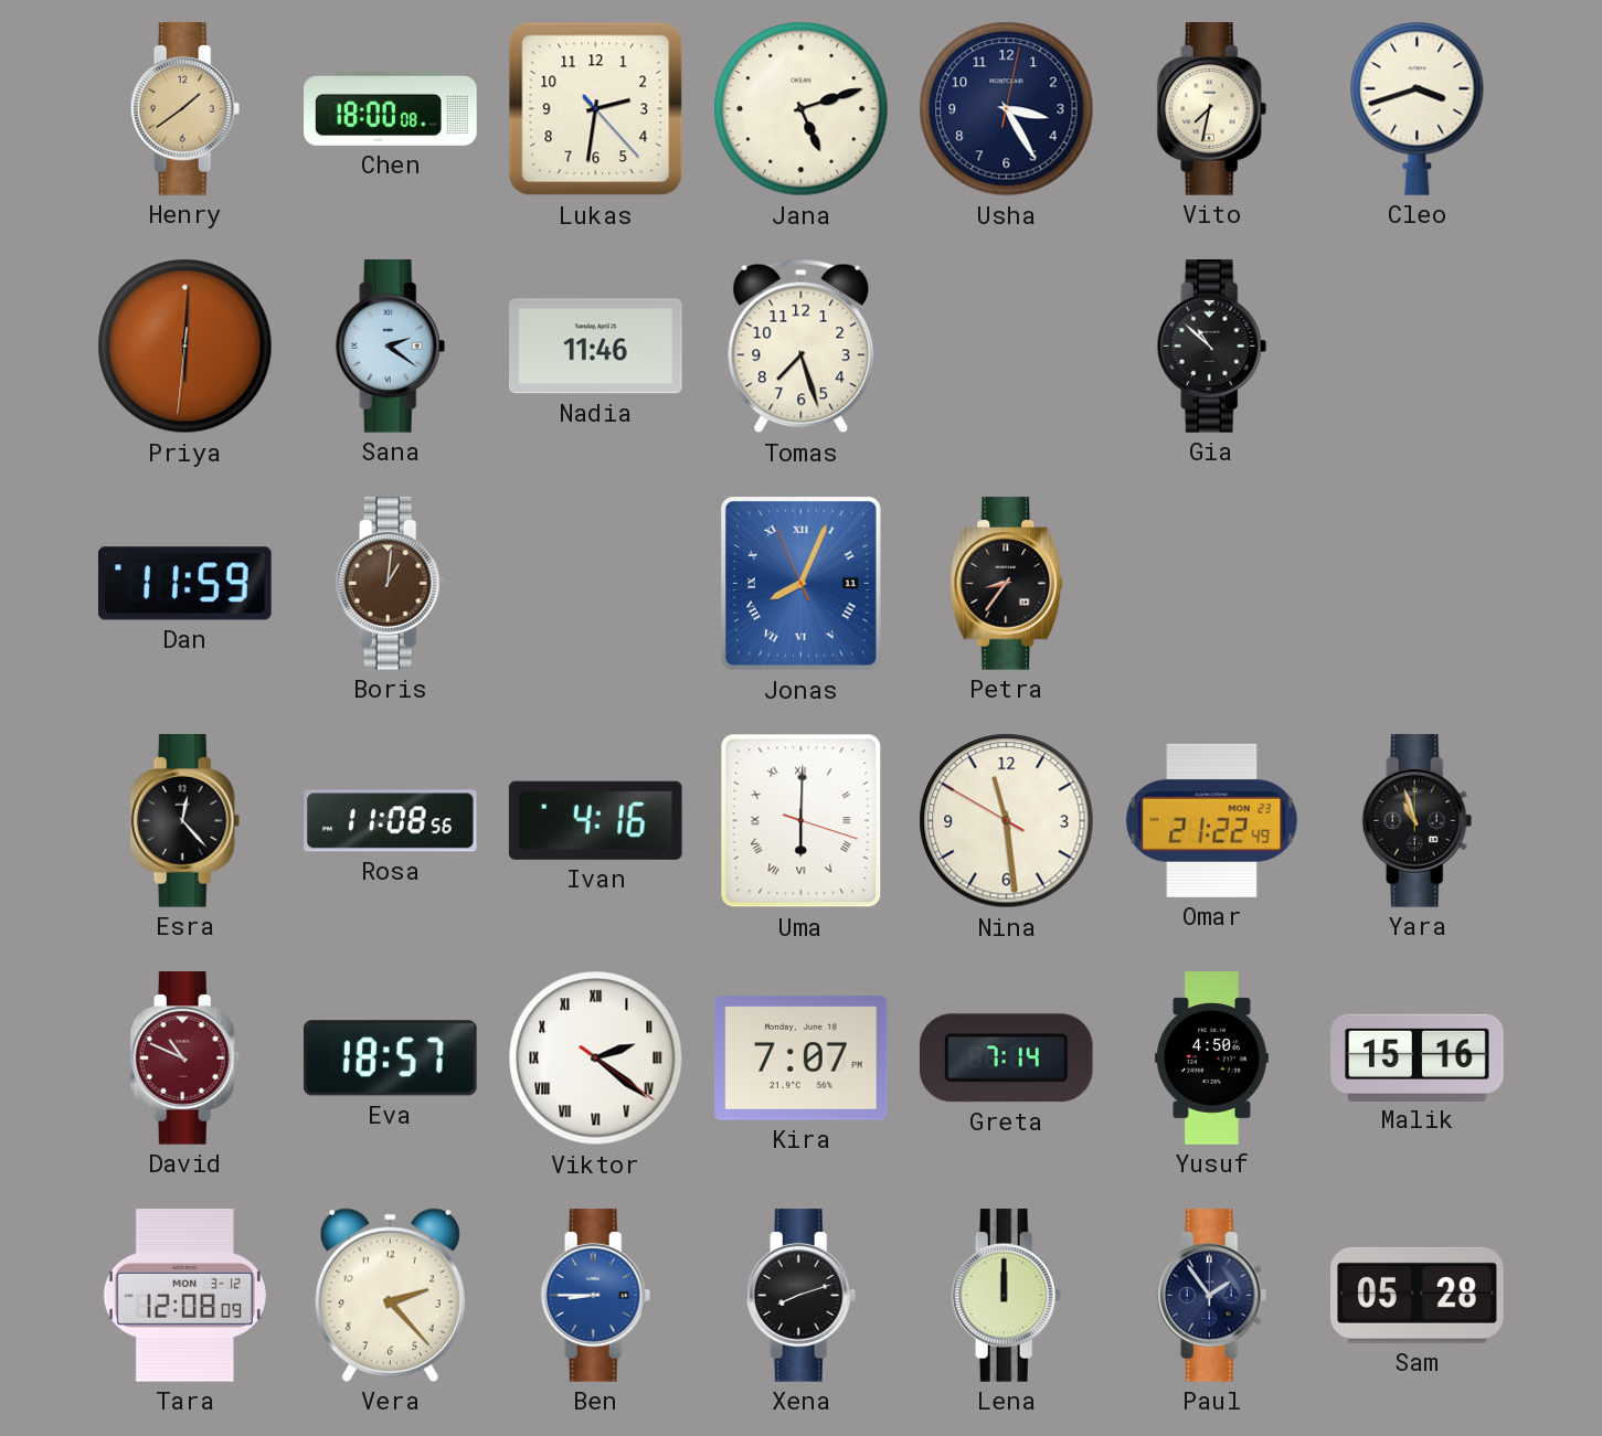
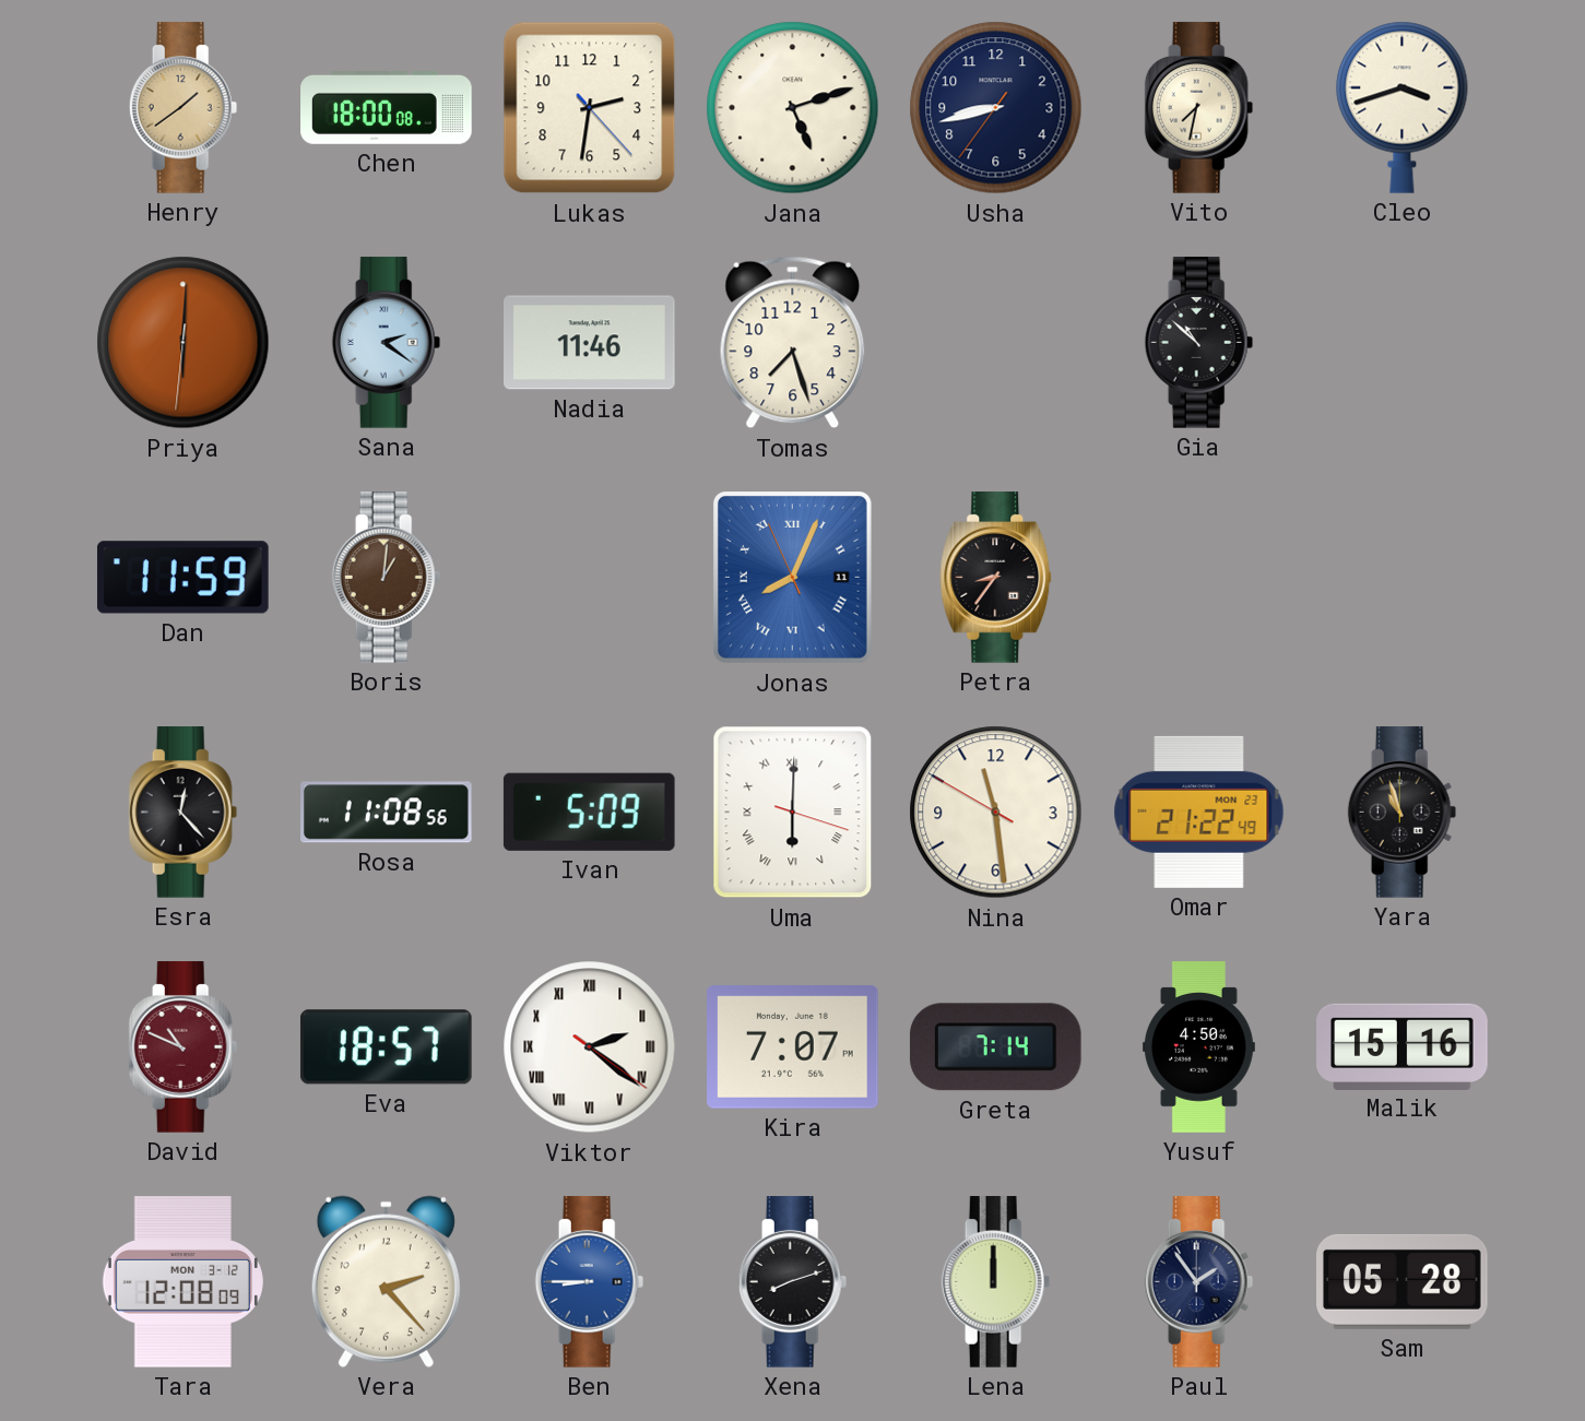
Usha: 3:25 -> 8:42 (996, 108)
Ivan: 4:16 -> 5:09 (589, 812)
